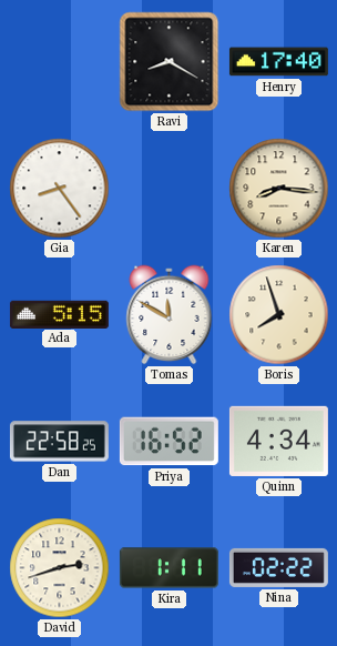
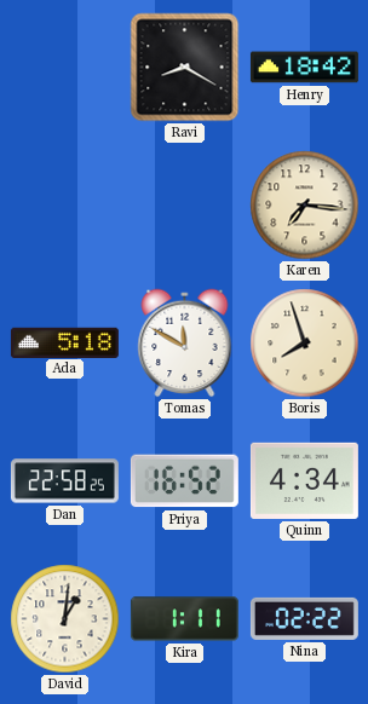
Henry: 17:40 -> 18:42 (304, 68)
Gia: 8:24 -> none (60, 189)
Karen: 8:16 -> 7:16 (305, 206)
Ada: 5:15 -> 5:18 (64, 342)
David: 2:42 -> 1:01 (65, 619)
